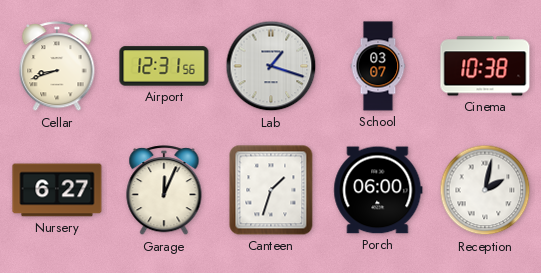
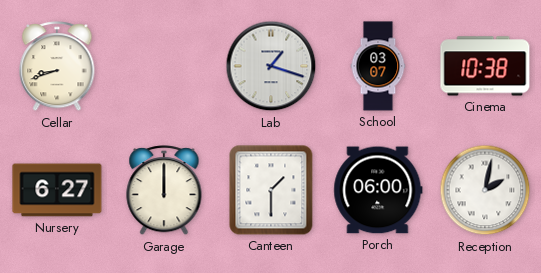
Airport: 12:31 -> none (164, 66)
Garage: 12:04 -> 12:00 (164, 191)
Canteen: 1:33 -> 1:30 (271, 190)
